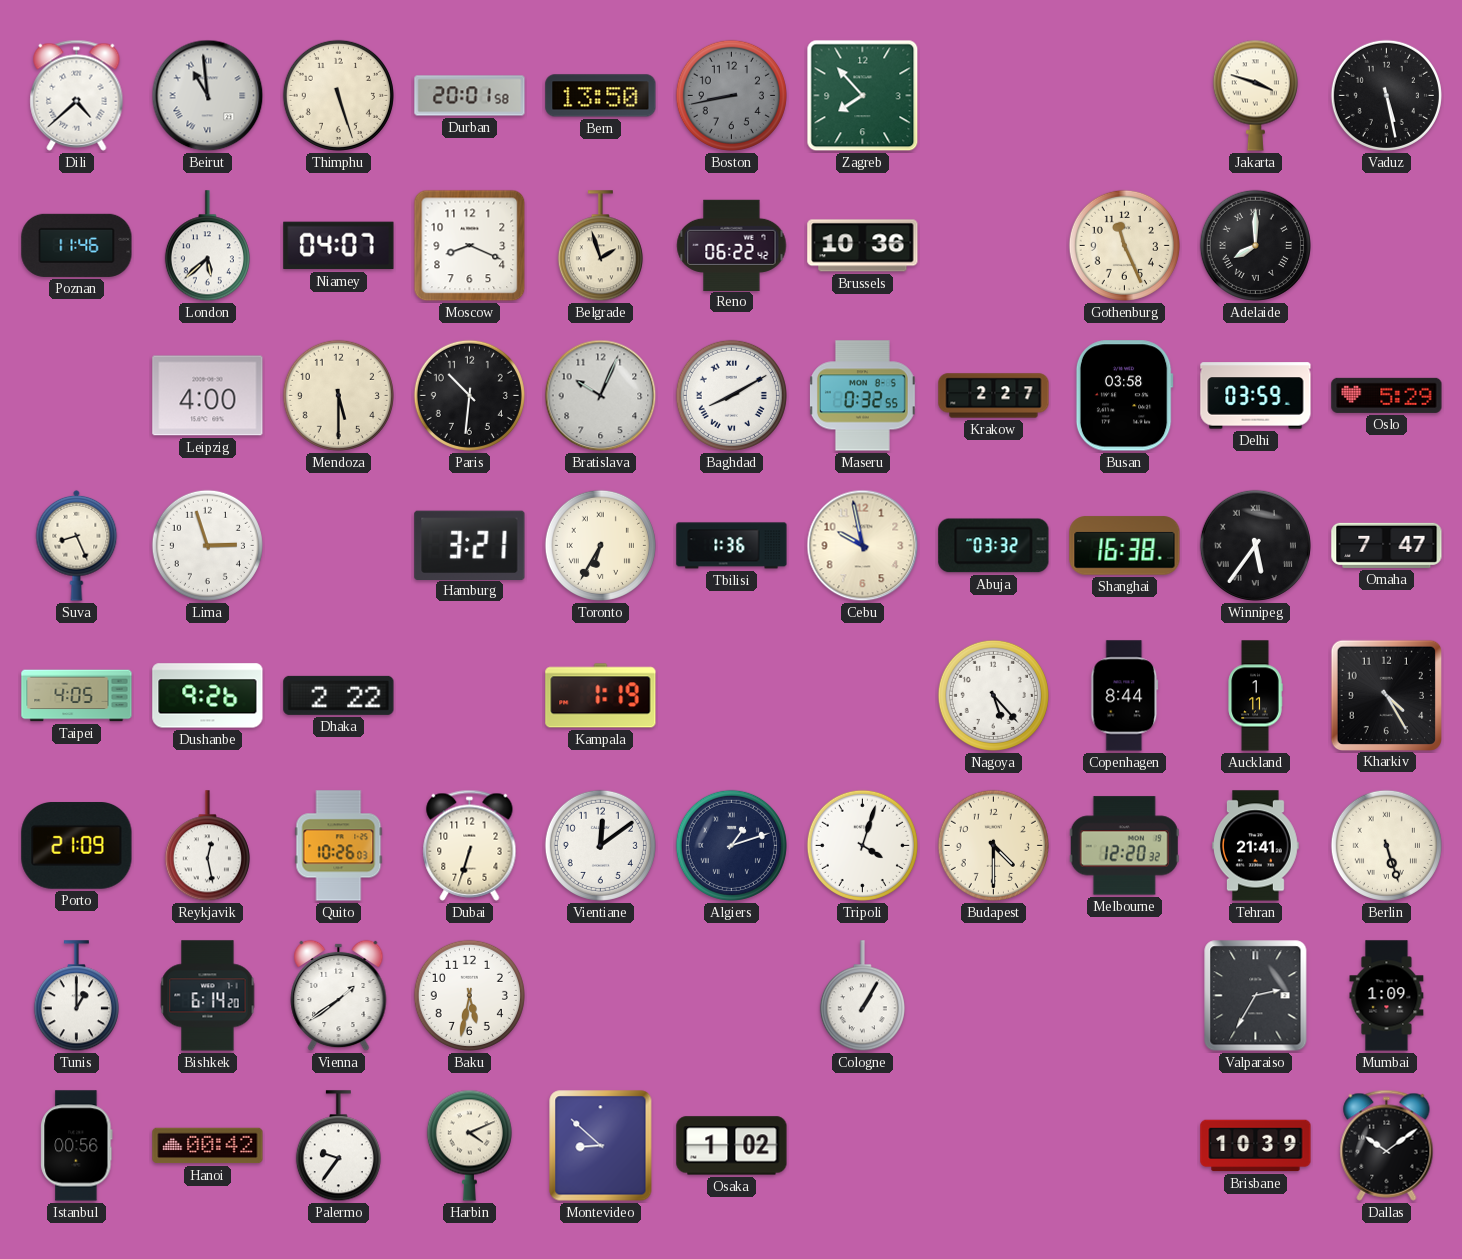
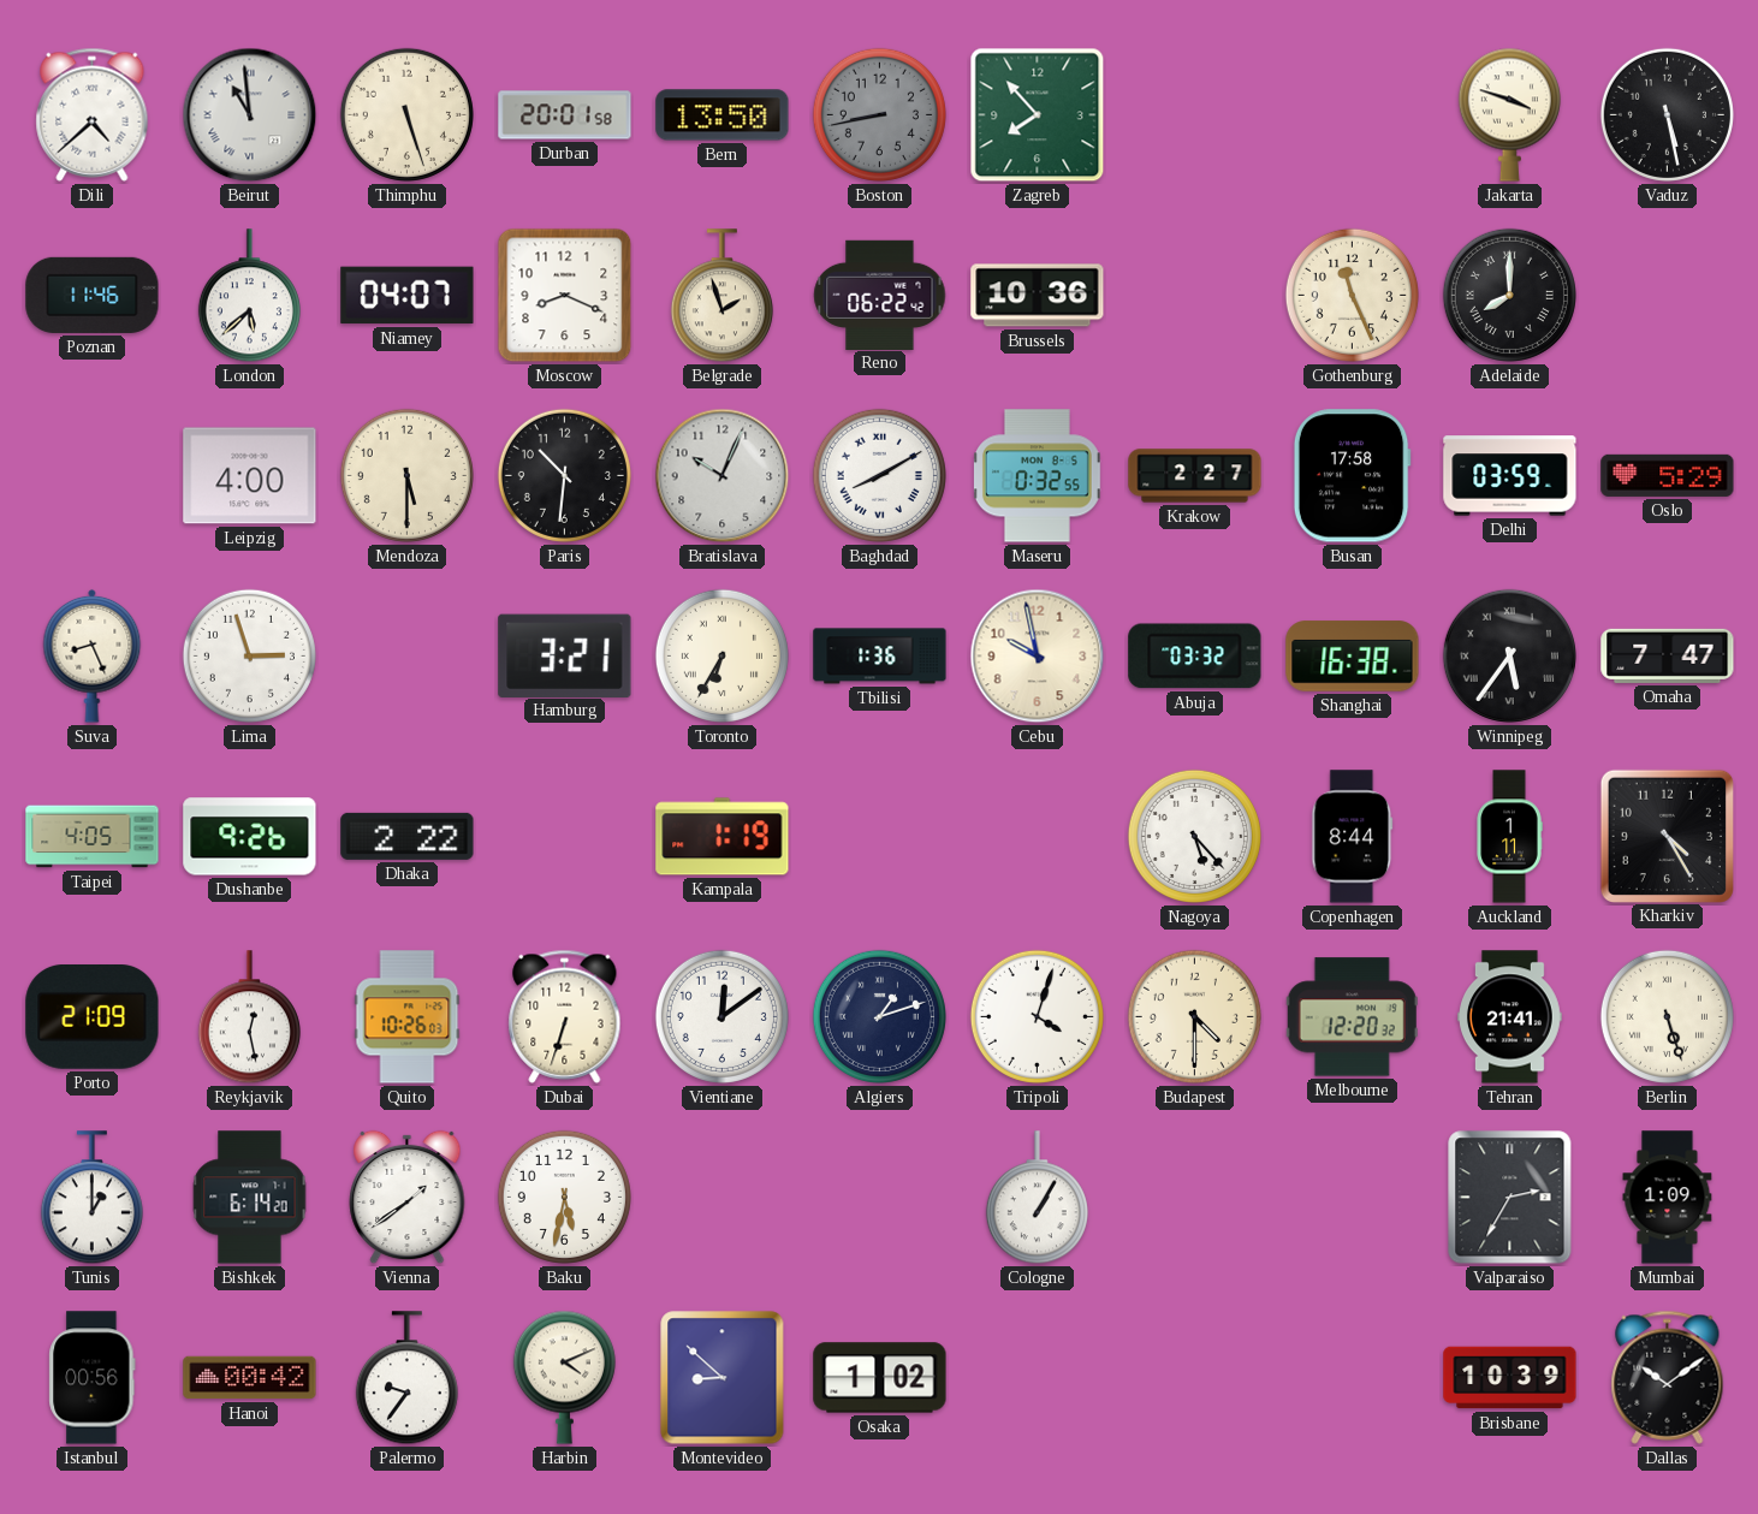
Busan: 03:58 -> 17:58 (1352, 476)
